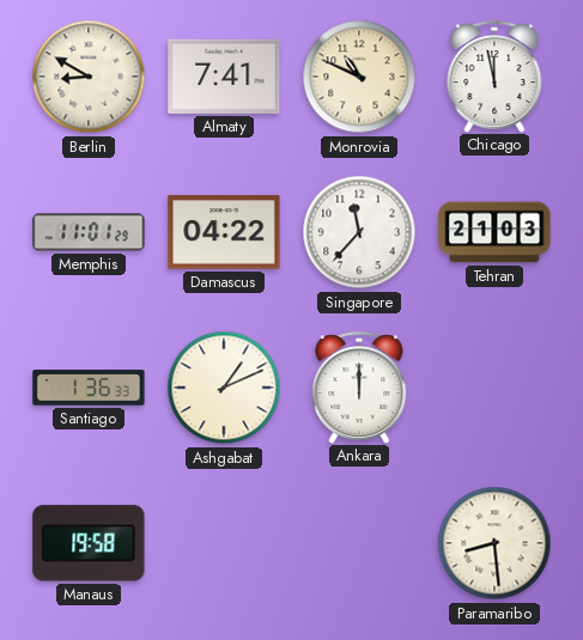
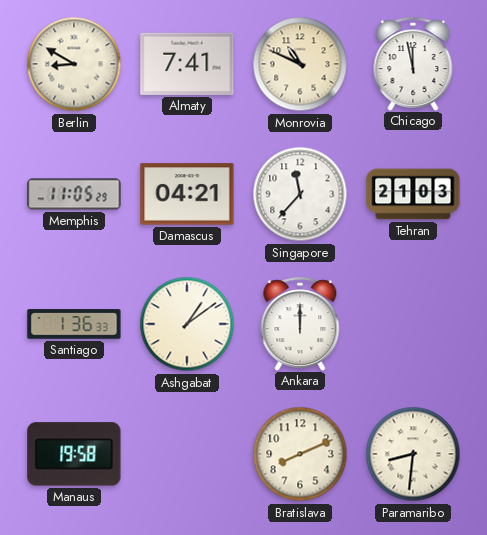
Memphis: 11:01 -> 11:05 (74, 194)
Damascus: 04:22 -> 04:21 (187, 194)
Ashgabat: 1:11 -> 1:09 (187, 324)
Bratislava: none -> 8:11 (300, 454)
Paramaribo: 8:29 -> 8:31 (413, 454)
